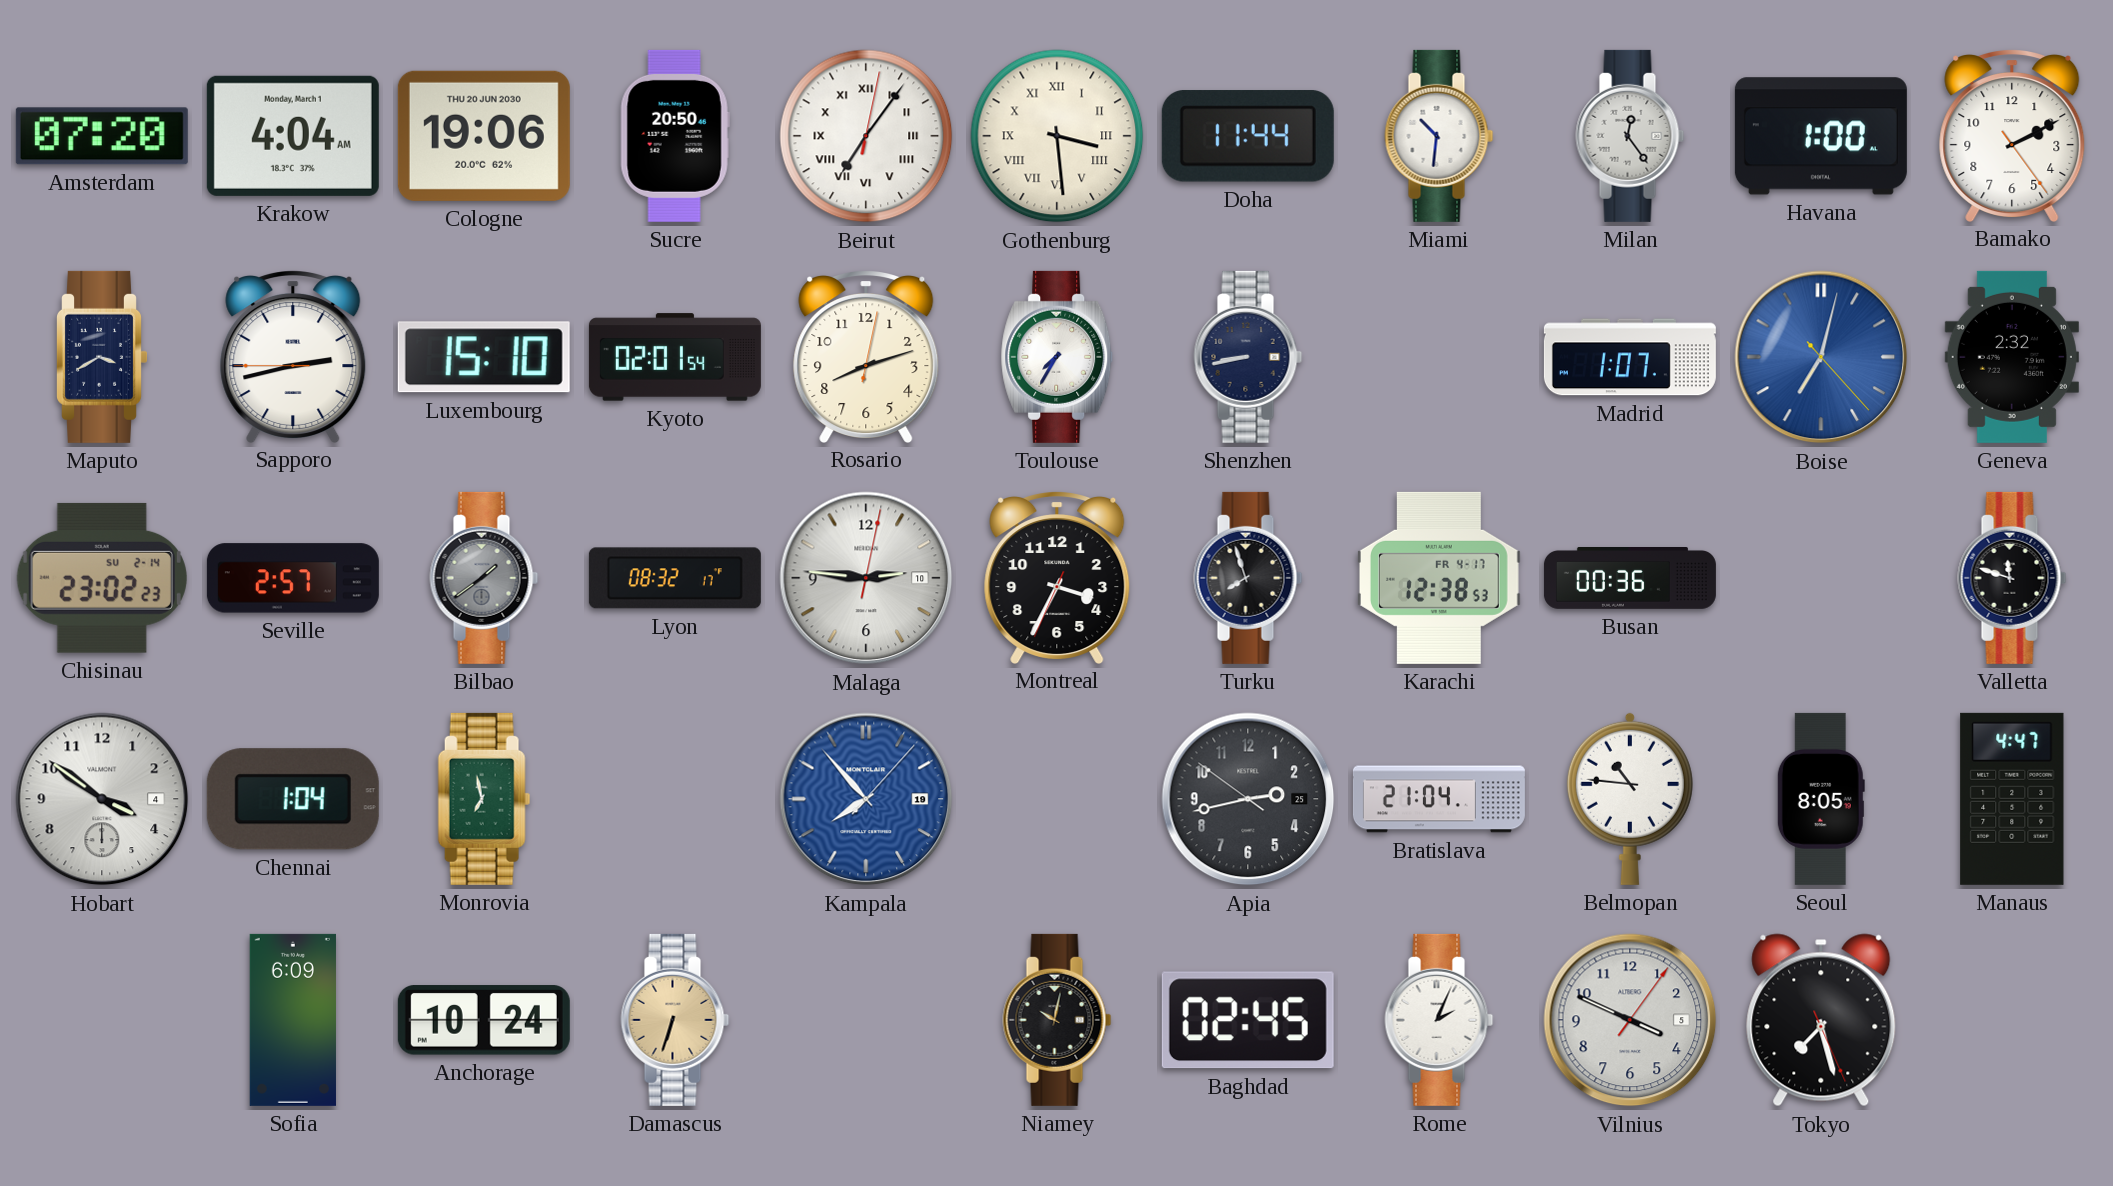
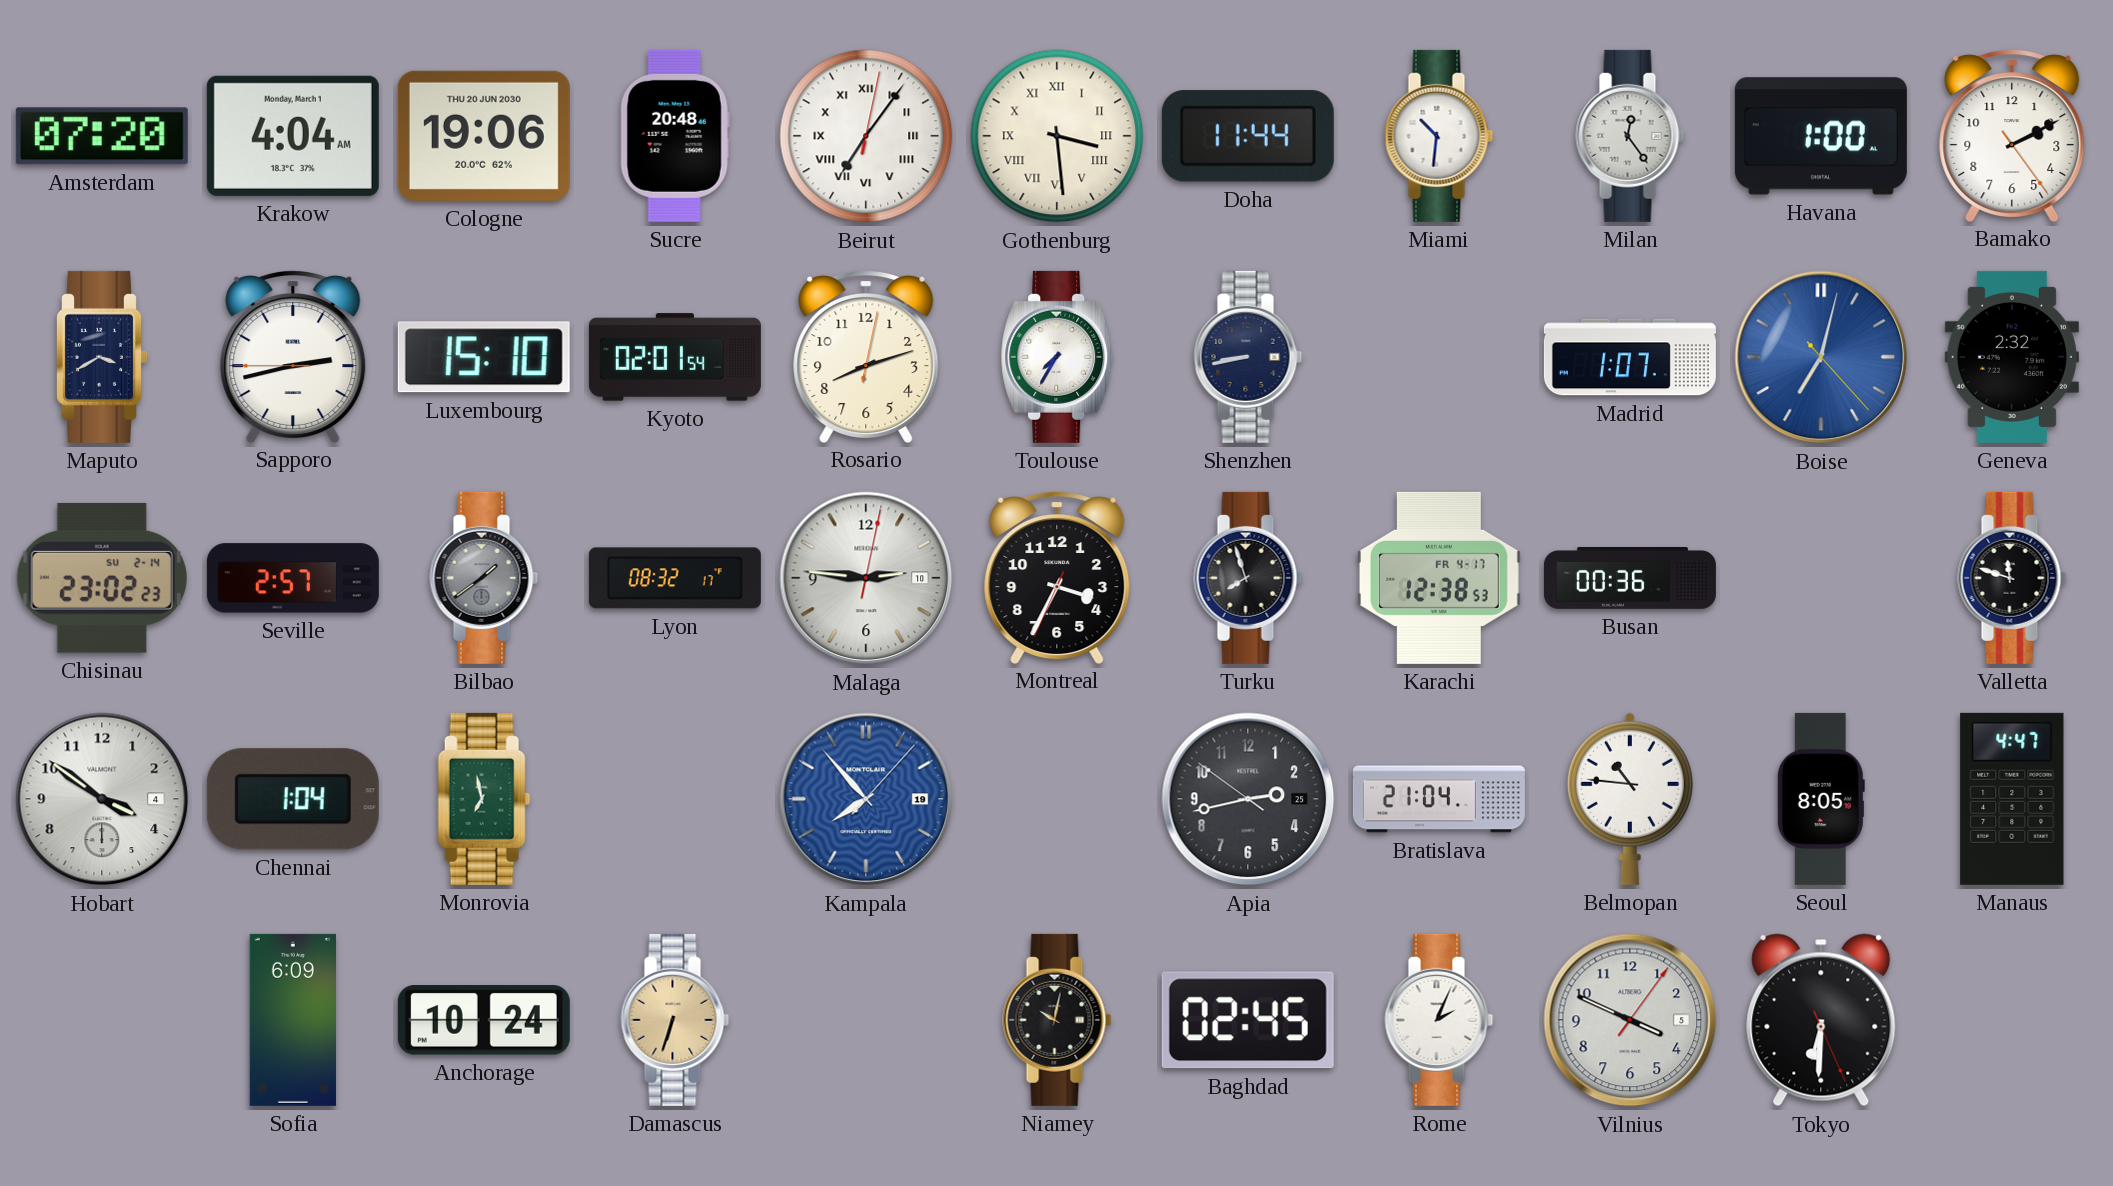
Sucre: 20:50 -> 20:48 (675, 136)
Tokyo: 7:27 -> 6:30 (1821, 1020)
